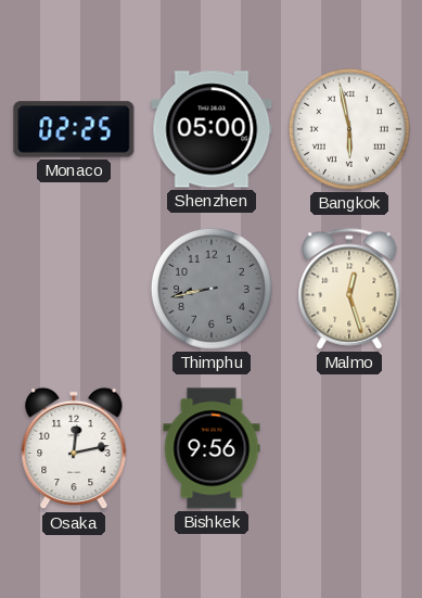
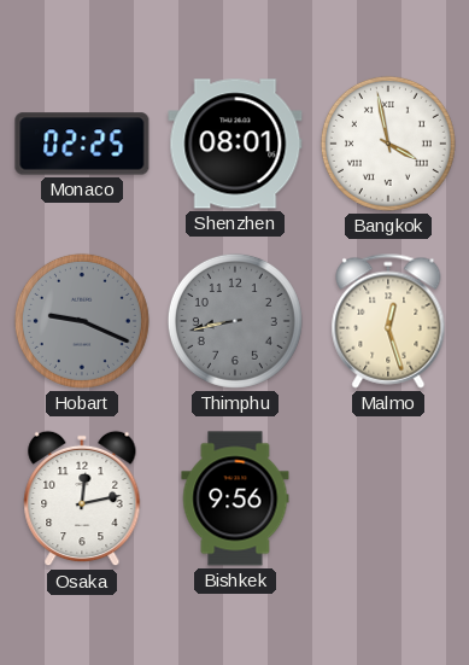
Shenzhen: 05:00 -> 08:01 (235, 144)
Bangkok: 5:58 -> 3:58 (388, 144)
Hobart: none -> 9:19 (82, 321)
